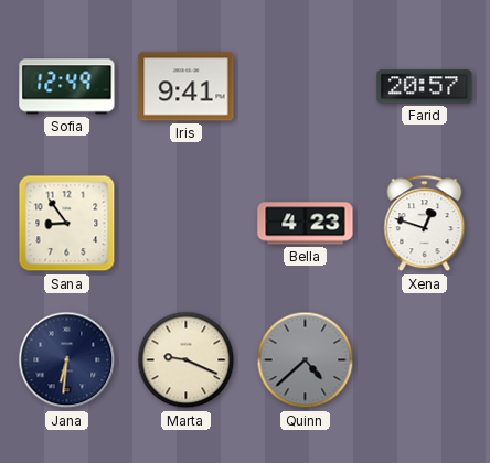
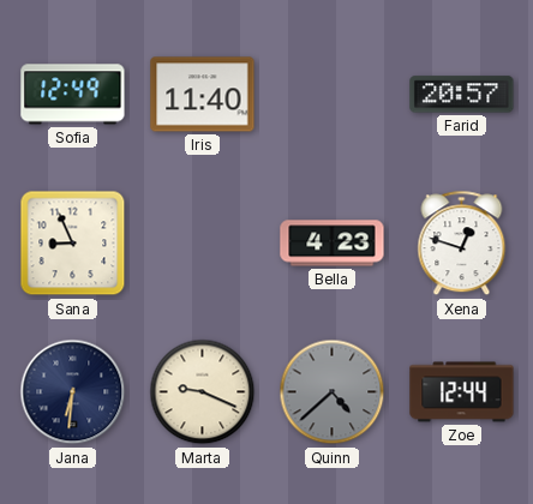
Iris: 9:41 -> 11:40 (203, 95)
Sana: 8:54 -> 8:56 (73, 244)
Zoe: none -> 12:44 (462, 392)
